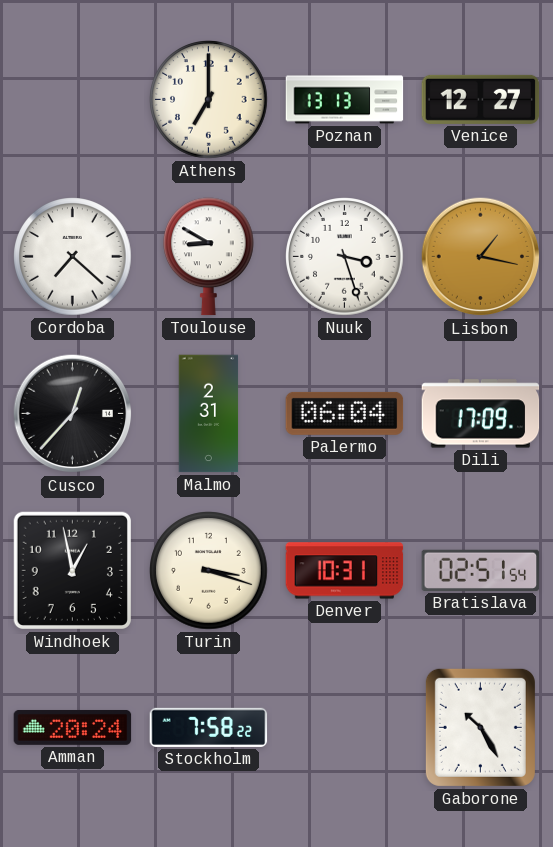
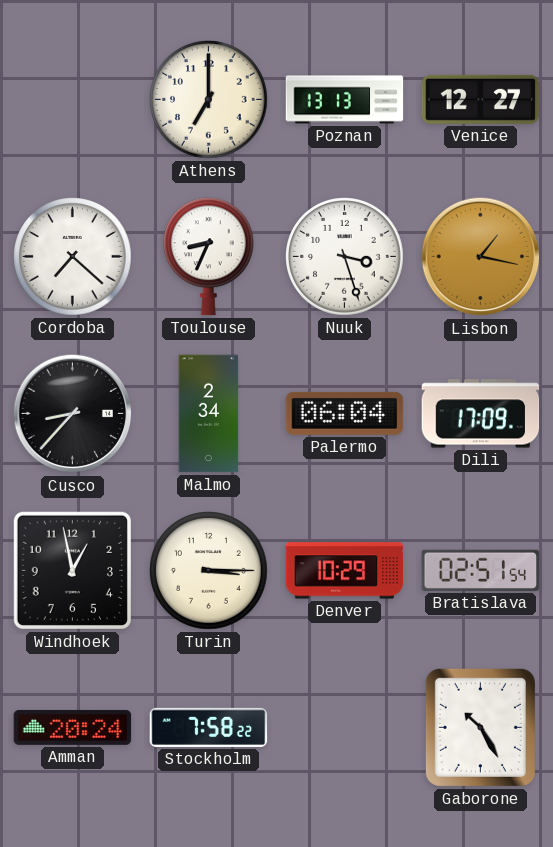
Toulouse: 8:50 -> 8:34 (209, 257)
Cusco: 12:37 -> 8:37 (73, 414)
Malmo: 2:31 -> 2:34 (209, 414)
Turin: 3:18 -> 3:15 (209, 571)
Denver: 10:31 -> 10:29 (345, 571)
